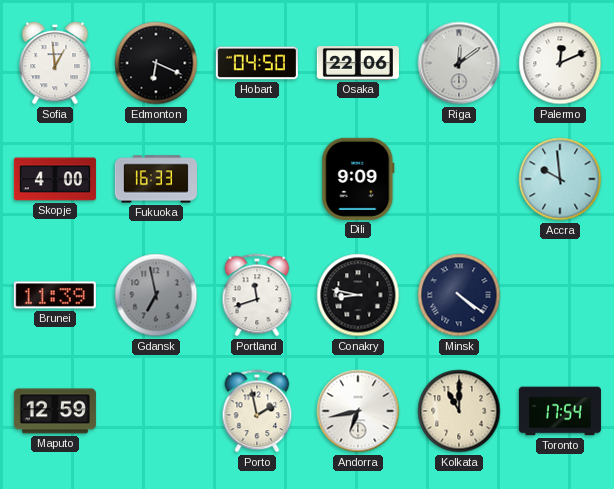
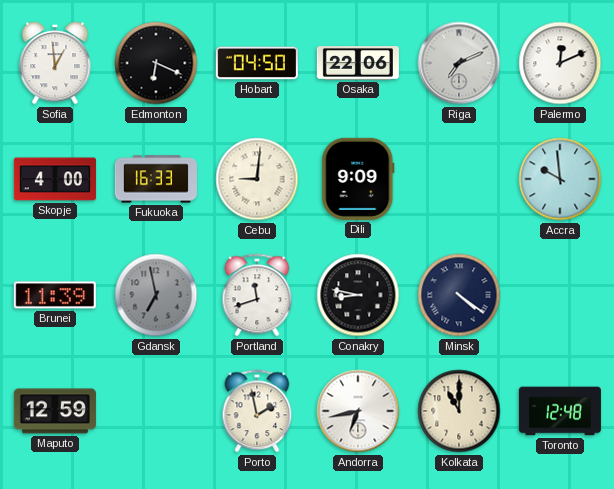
Riga: 12:09 -> 7:11 (459, 63)
Cebu: none -> 9:01 (257, 179)
Toronto: 17:54 -> 12:48 (560, 411)
